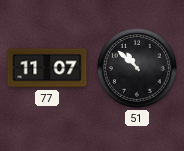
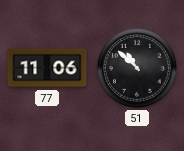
77: 11:07 -> 11:06 (47, 68)
